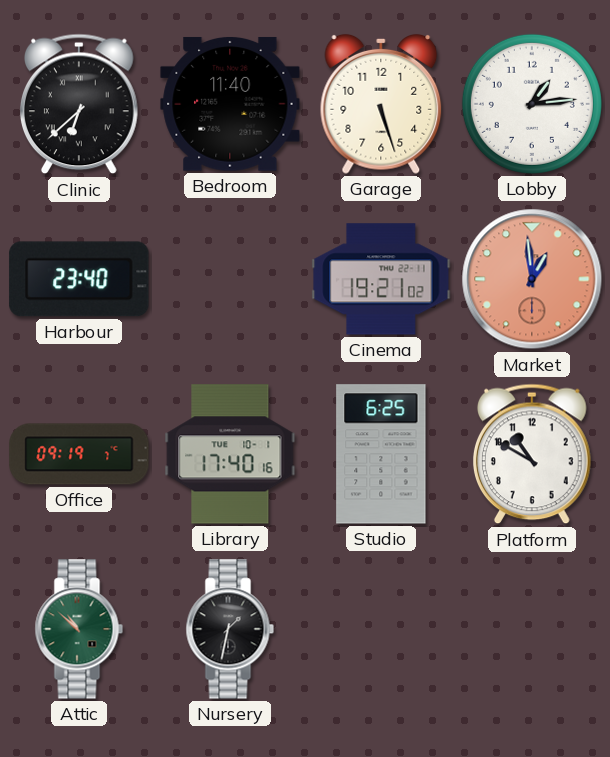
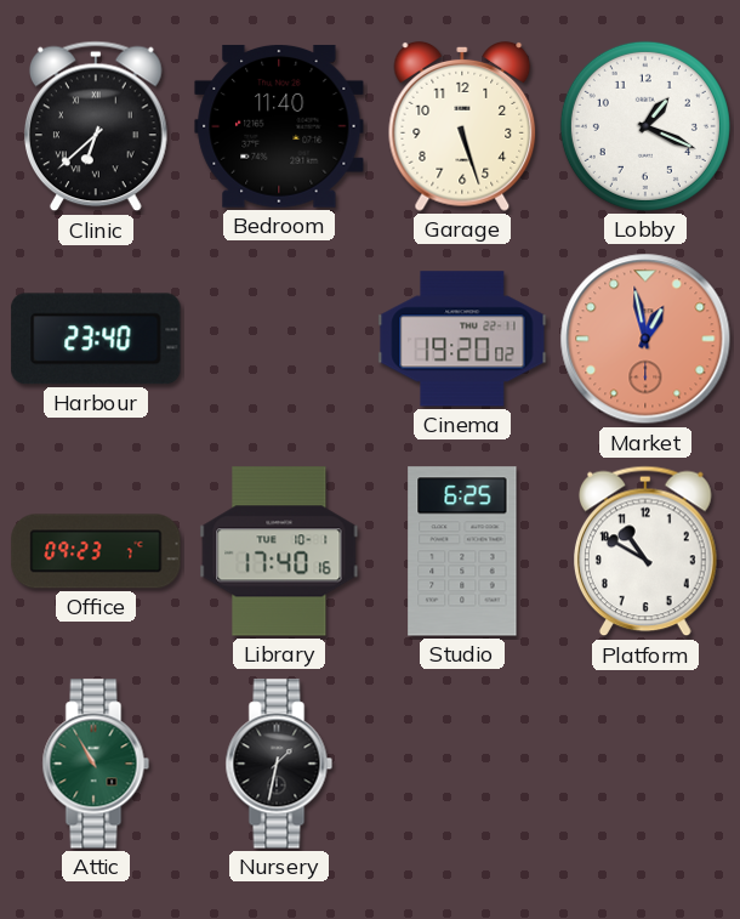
Lobby: 1:14 -> 1:19 (645, 126)
Cinema: 19:21 -> 19:20 (462, 339)
Market: 12:59 -> 12:58 (645, 339)
Office: 09:19 -> 09:23 (96, 551)
Attic: 10:52 -> 10:55 (96, 764)
